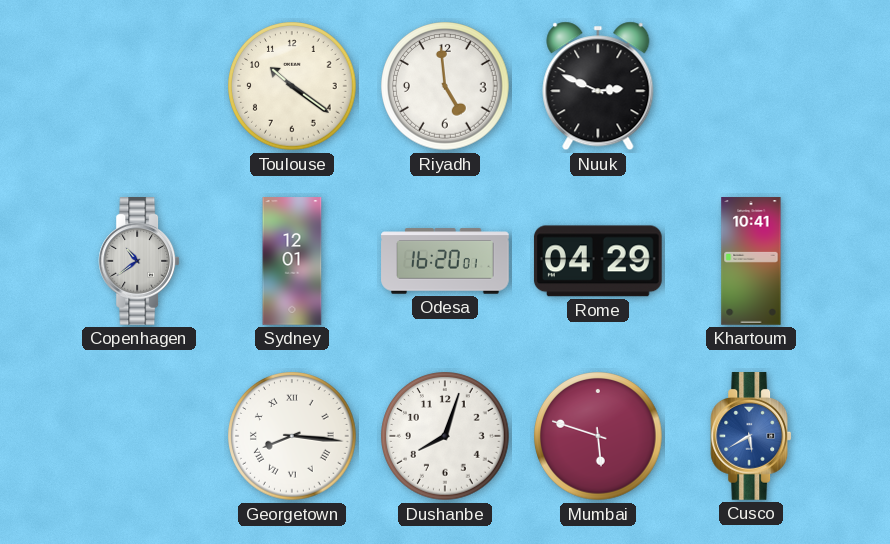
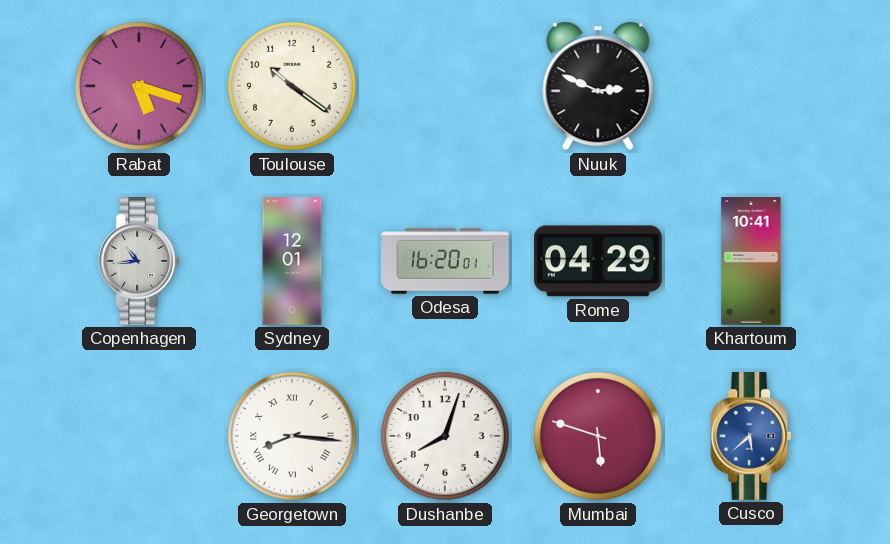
Rabat: none -> 5:18 (139, 86)
Riyadh: 4:59 -> none (445, 86)
Copenhagen: 10:39 -> 10:44 (139, 261)
Cusco: 5:40 -> 5:38 (751, 436)
